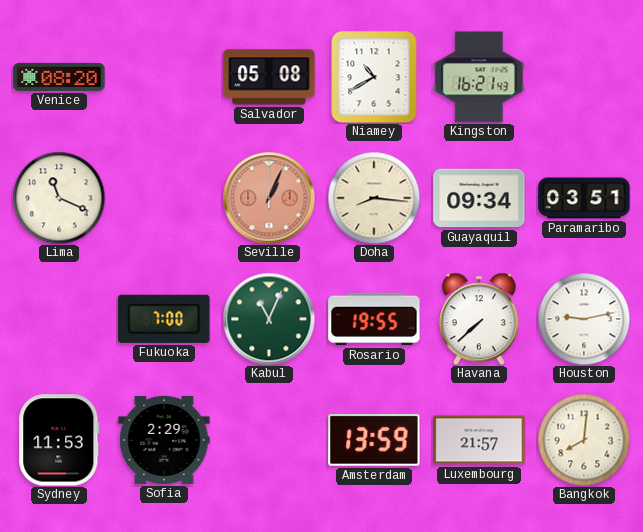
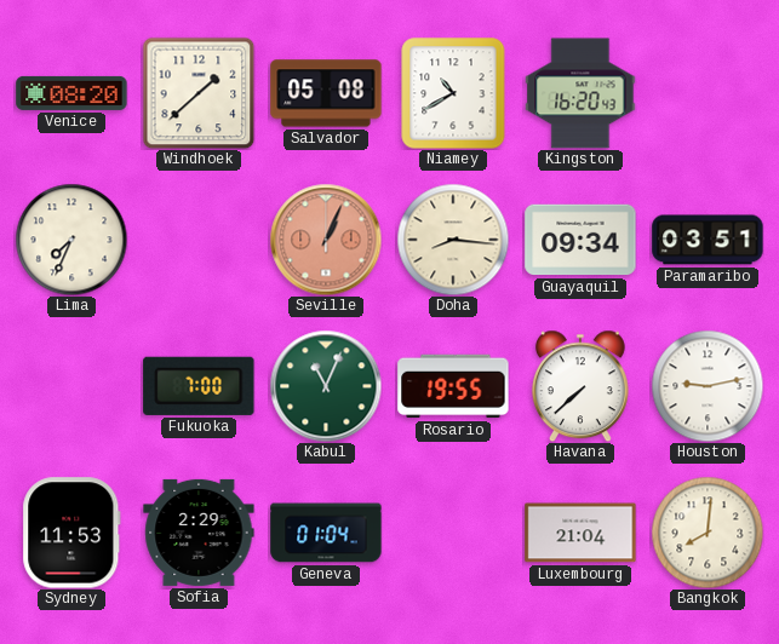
Windhoek: none -> 1:38 (199, 93)
Kingston: 16:21 -> 16:20 (580, 93)
Lima: 11:19 -> 7:34 (71, 240)
Geneva: none -> 01:04 (326, 533)
Amsterdam: 13:59 -> none (374, 441)
Luxembourg: 21:57 -> 21:04 (580, 533)
